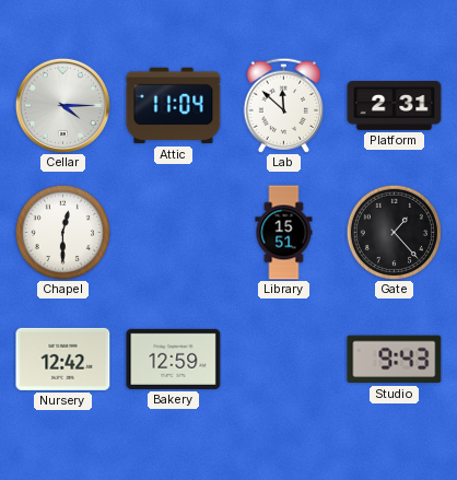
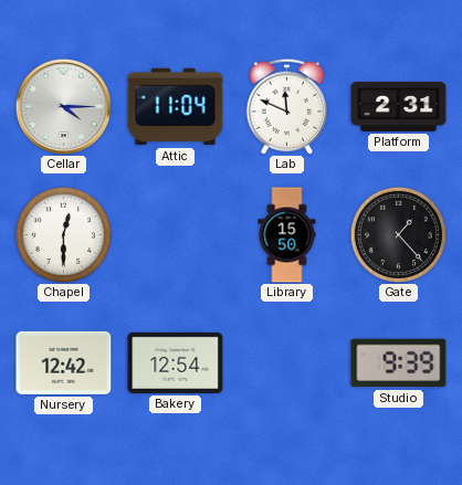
Lab: 11:52 -> 11:49 (286, 106)
Library: 15:51 -> 15:50 (287, 235)
Bakery: 12:59 -> 12:54 (176, 362)
Studio: 9:43 -> 9:39 (399, 363)
